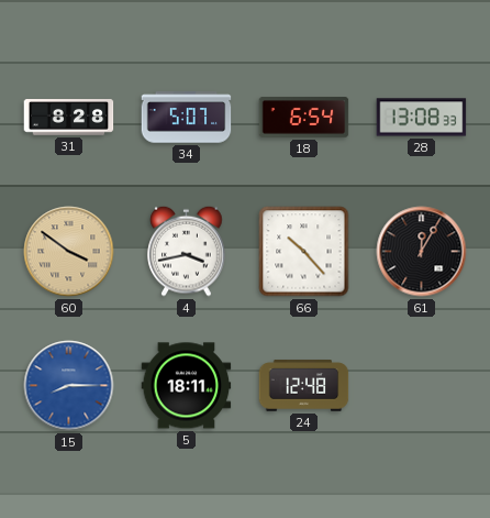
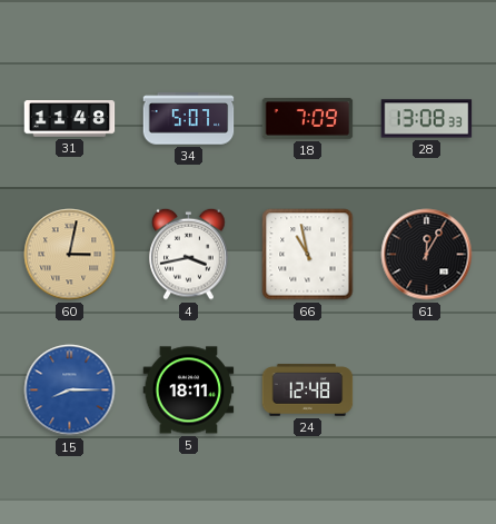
31: 8:28 -> 11:48 (70, 119)
18: 6:54 -> 7:09 (308, 119)
60: 3:51 -> 3:02 (70, 255)
66: 10:23 -> 10:58 (308, 255)
